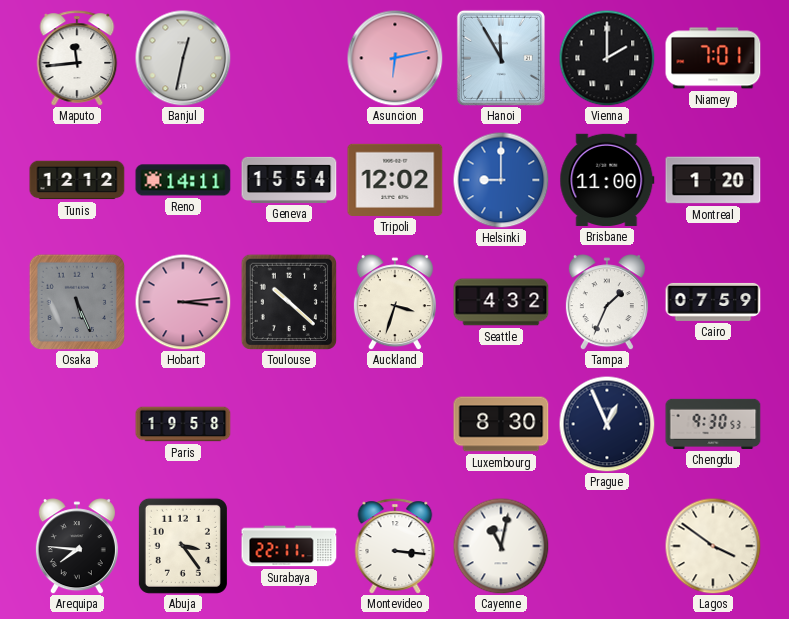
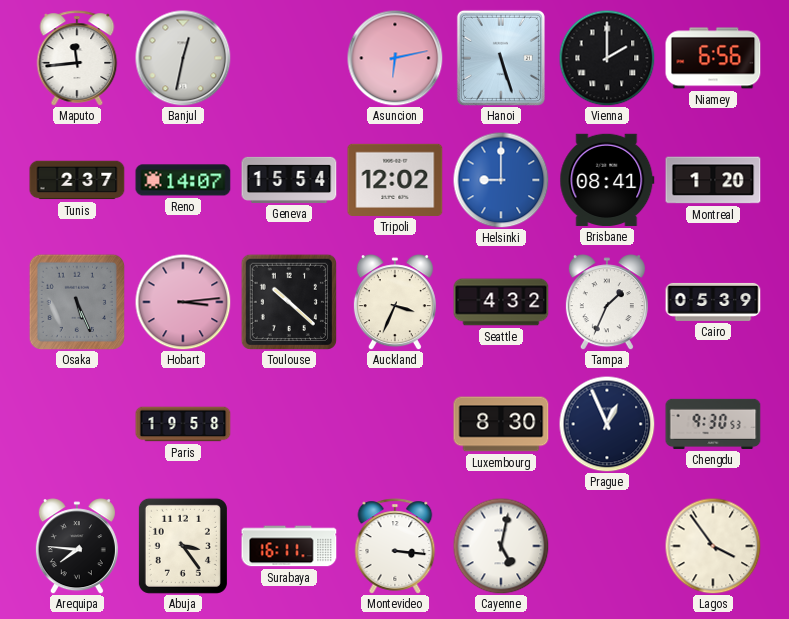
Hanoi: 11:55 -> 5:27 (501, 58)
Niamey: 7:01 -> 6:56 (713, 58)
Tunis: 12:12 -> 2:37 (77, 180)
Reno: 14:11 -> 14:07 (183, 180)
Brisbane: 11:00 -> 08:41 (607, 180)
Auckland: 3:33 -> 3:34 (395, 302)
Cairo: 07:59 -> 05:39 (713, 302)
Surabaya: 22:11 -> 16:11 (289, 546)
Cayenne: 11:02 -> 5:02 (501, 546)
Lagos: 3:51 -> 3:54 (713, 546)
